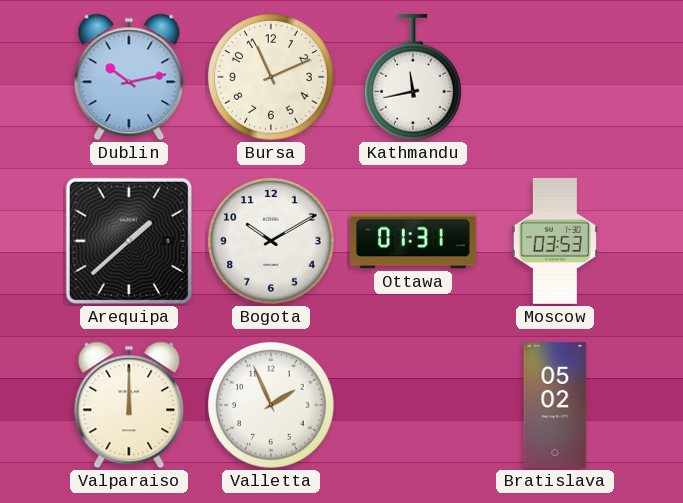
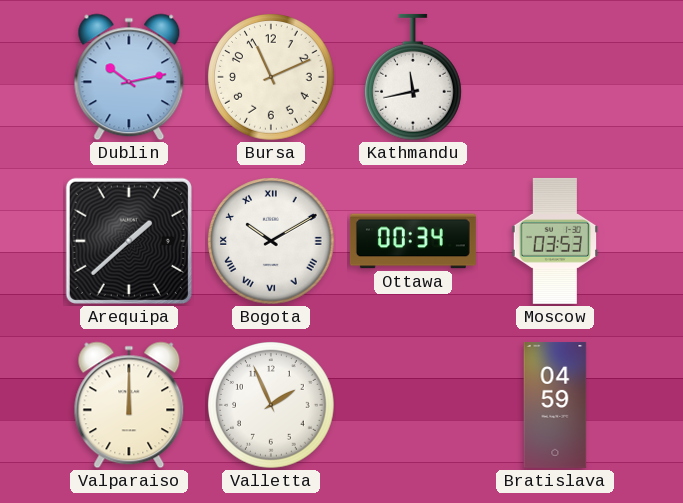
Bogota numerals: Arabic -> Roman (272, 242)
Ottawa: 01:31 -> 00:34 (413, 241)
Bratislava: 05:02 -> 04:59 (555, 405)
